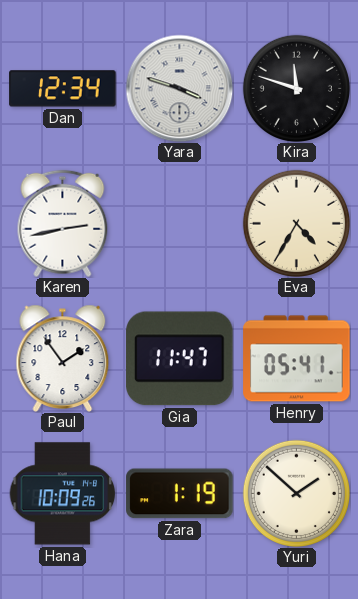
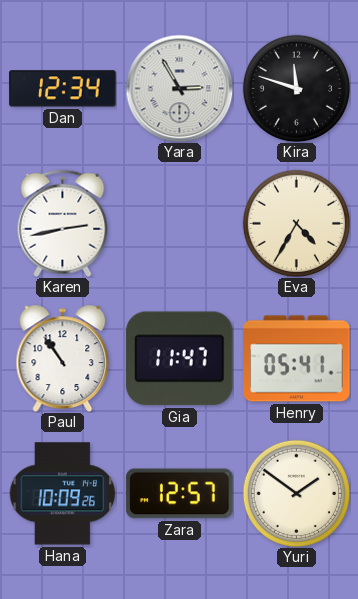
Yara: 3:48 -> 2:55 (179, 88)
Paul: 1:54 -> 10:54 (63, 358)
Zara: 1:19 -> 12:57 (180, 494)
Yuri: 1:52 -> 1:51 (296, 493)
